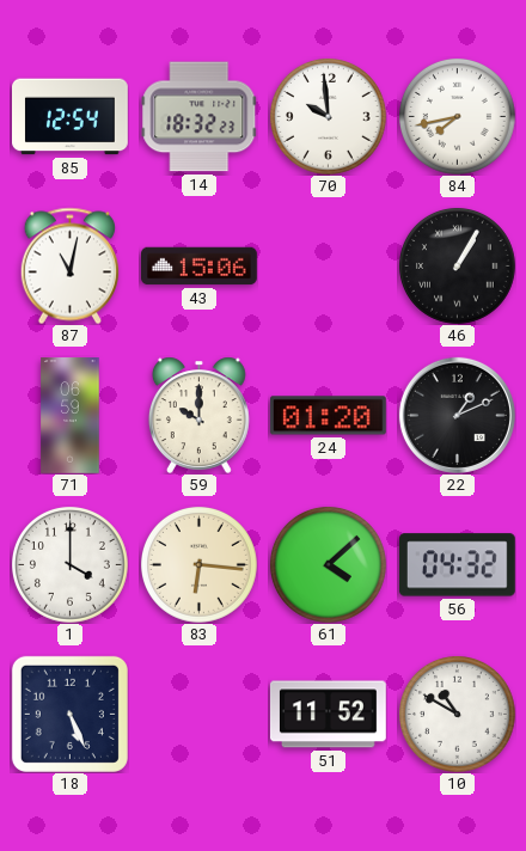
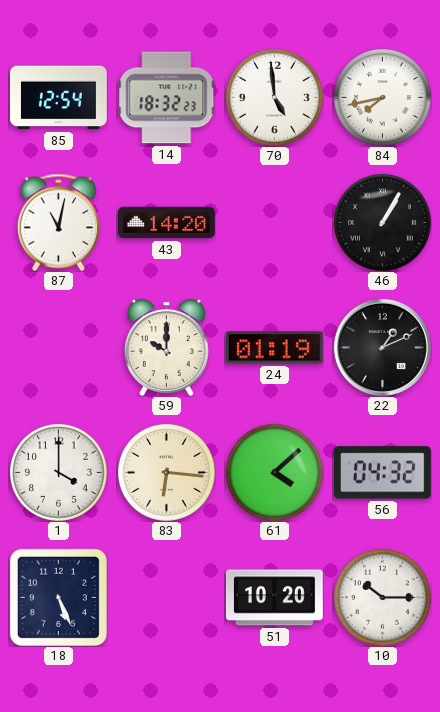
70: 9:59 -> 4:59 (274, 97)
43: 15:06 -> 14:20 (167, 223)
71: 06:59 -> none (71, 416)
24: 01:20 -> 01:19 (274, 348)
51: 11:52 -> 10:20 (274, 598)
10: 10:50 -> 10:15 (382, 597)
